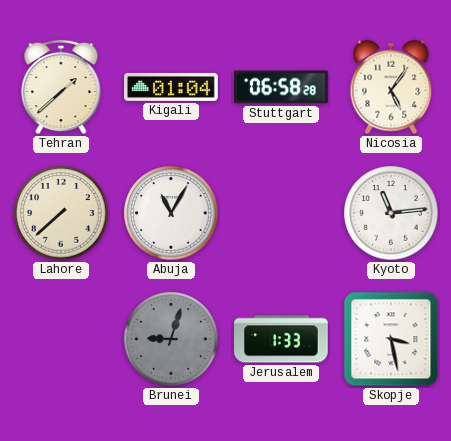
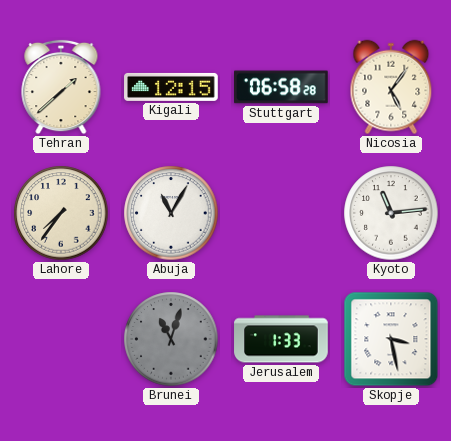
Kigali: 01:04 -> 12:15 (171, 87)
Lahore: 7:38 -> 7:36 (61, 213)
Brunei: 9:03 -> 11:03 (171, 339)
